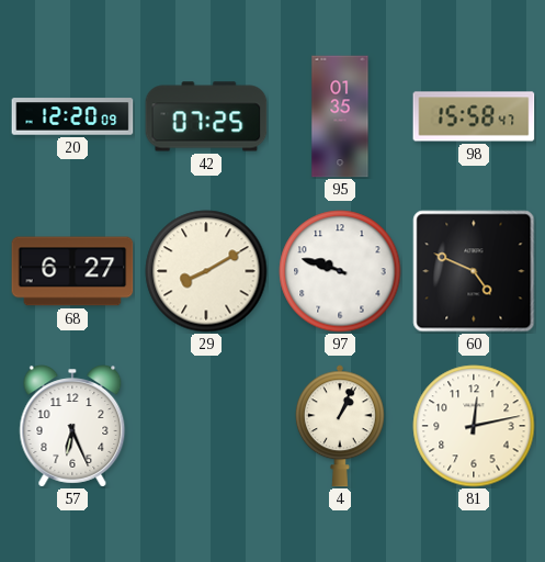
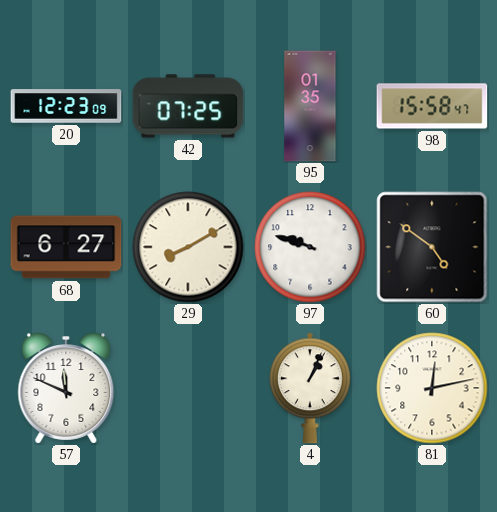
20: 12:20 -> 12:23 (66, 106)
60: 4:49 -> 4:51 (432, 247)
57: 6:26 -> 11:49 (66, 388)
